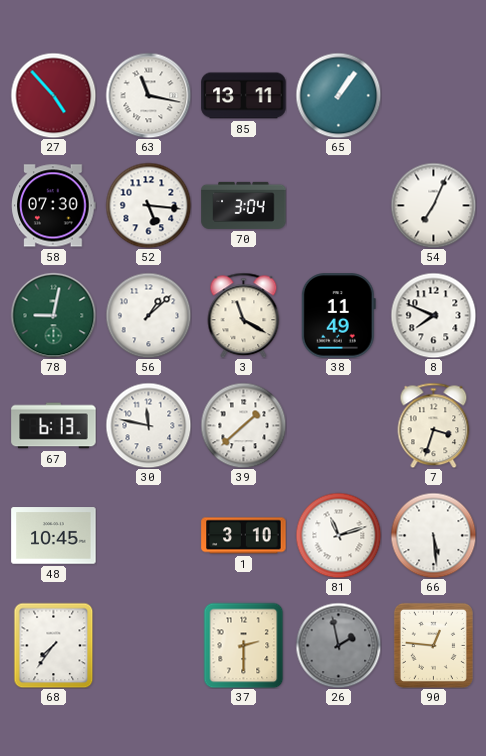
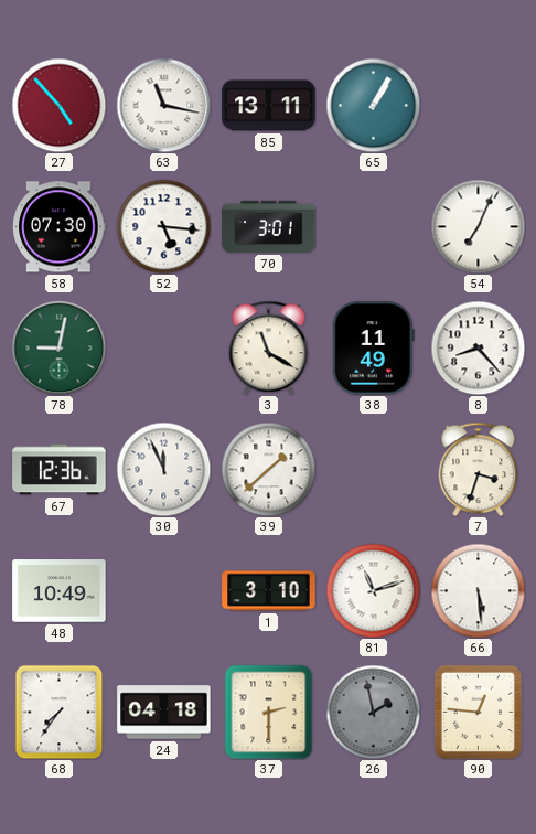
65: 1:06 -> 1:05 (373, 105)
70: 3:04 -> 3:01 (269, 226)
56: 1:08 -> none (148, 315)
8: 7:49 -> 8:23 (478, 347)
67: 6:13 -> 12:36 (60, 470)
30: 11:47 -> 11:56 (163, 469)
48: 10:45 -> 10:49 (60, 591)
24: none -> 04:18 (164, 713)
